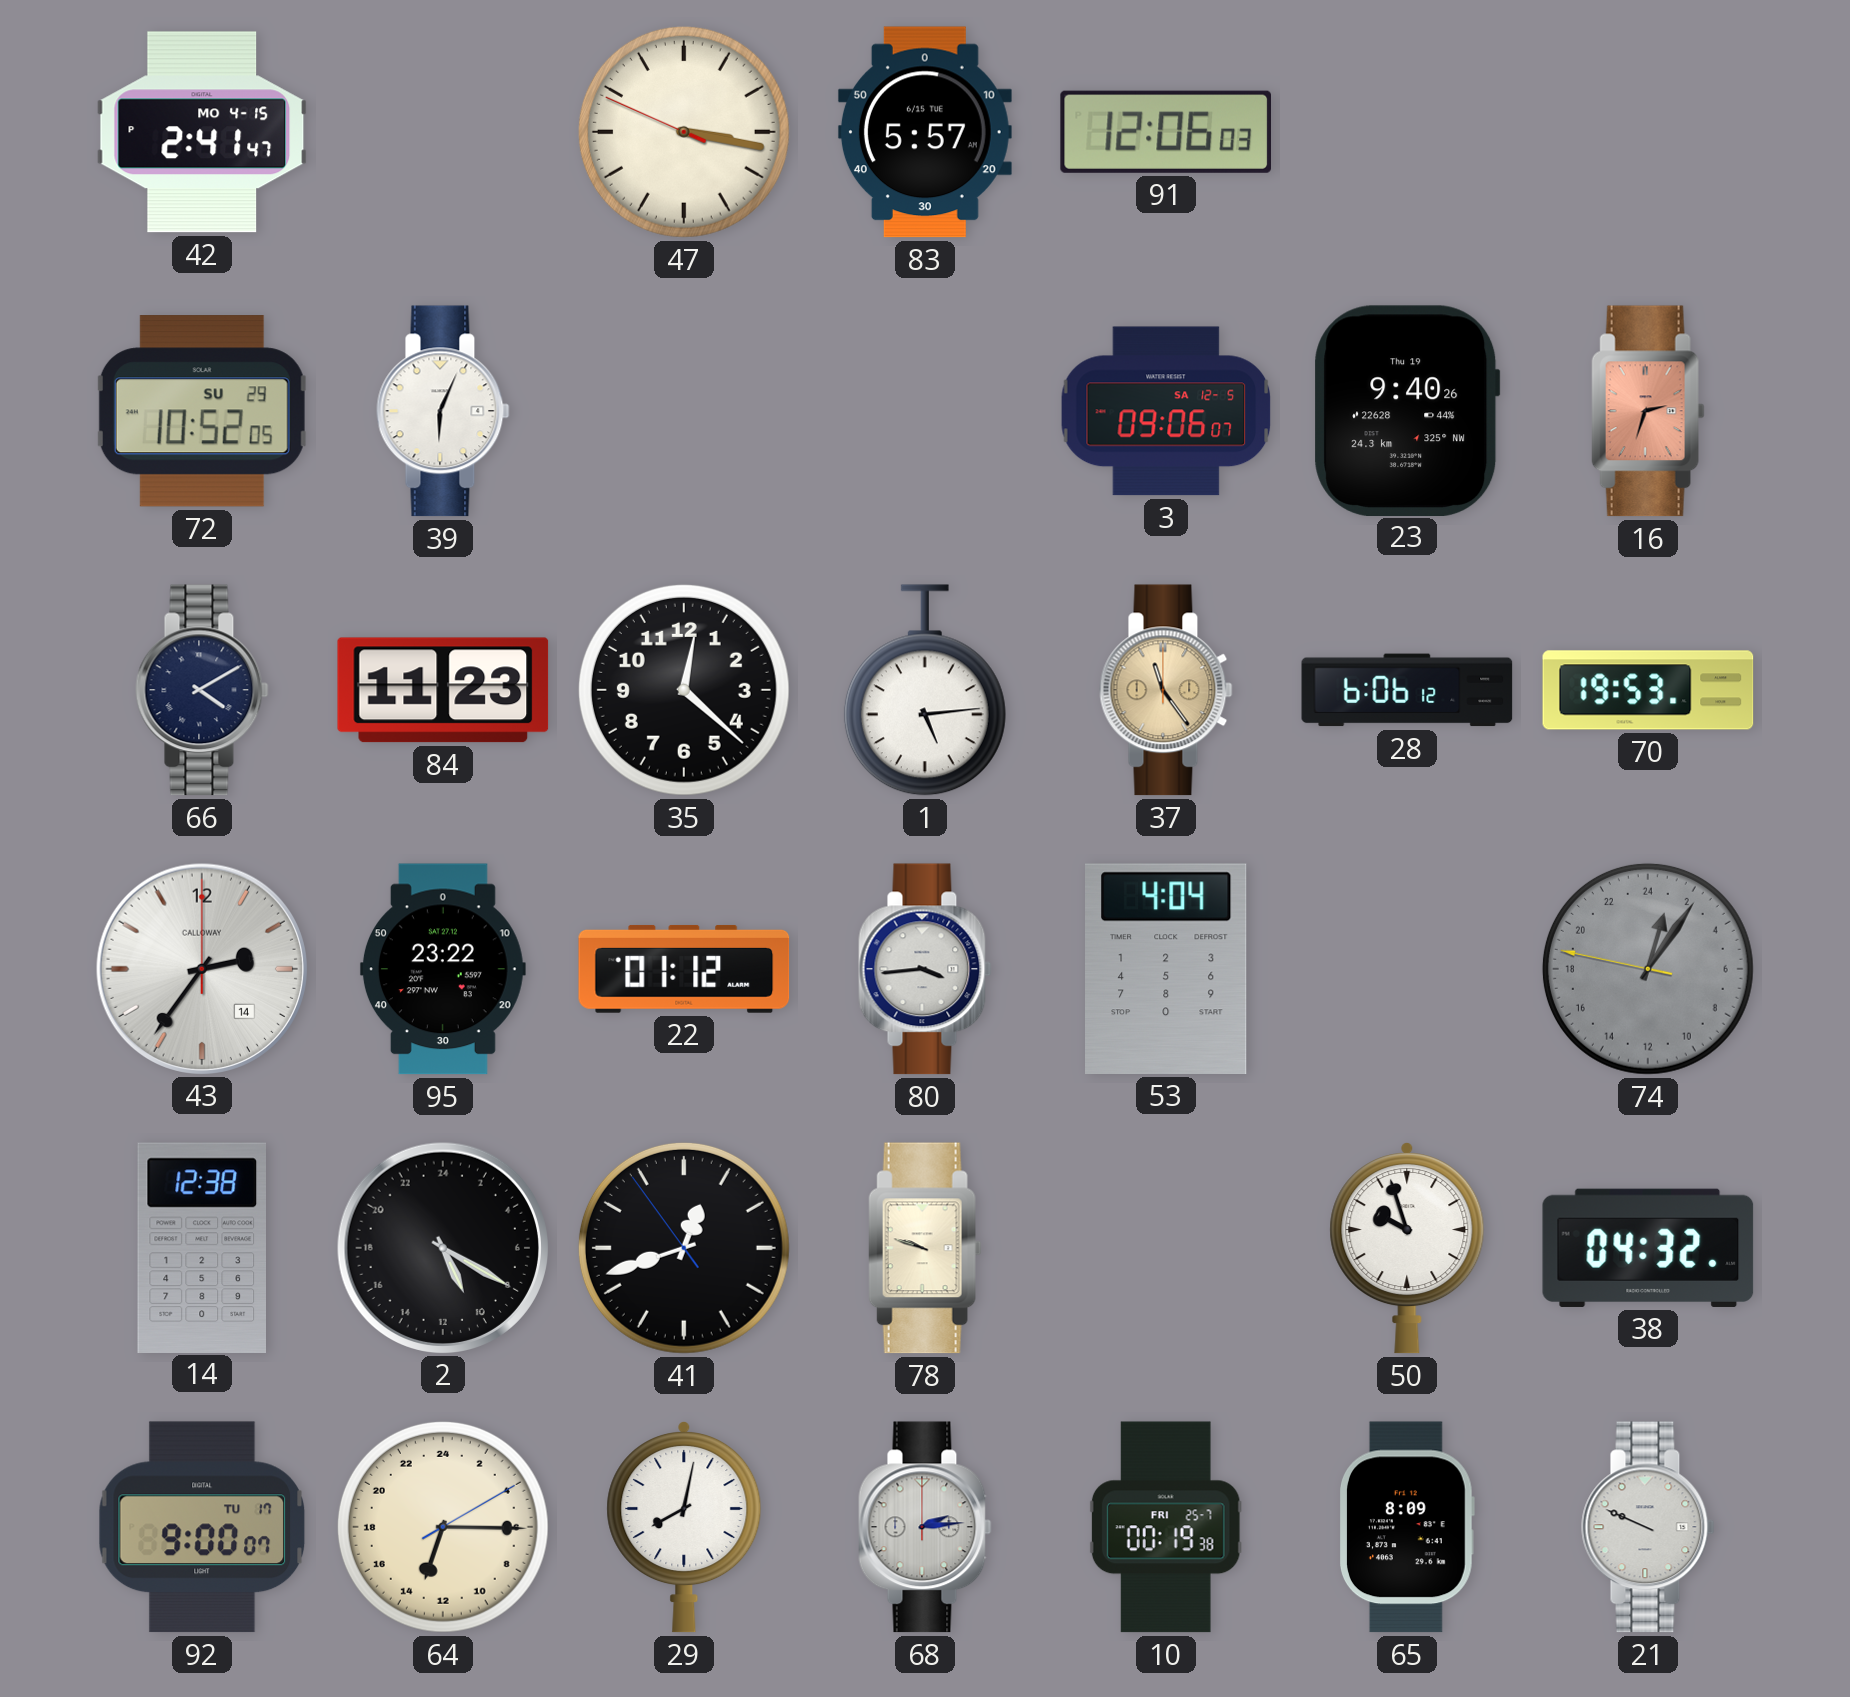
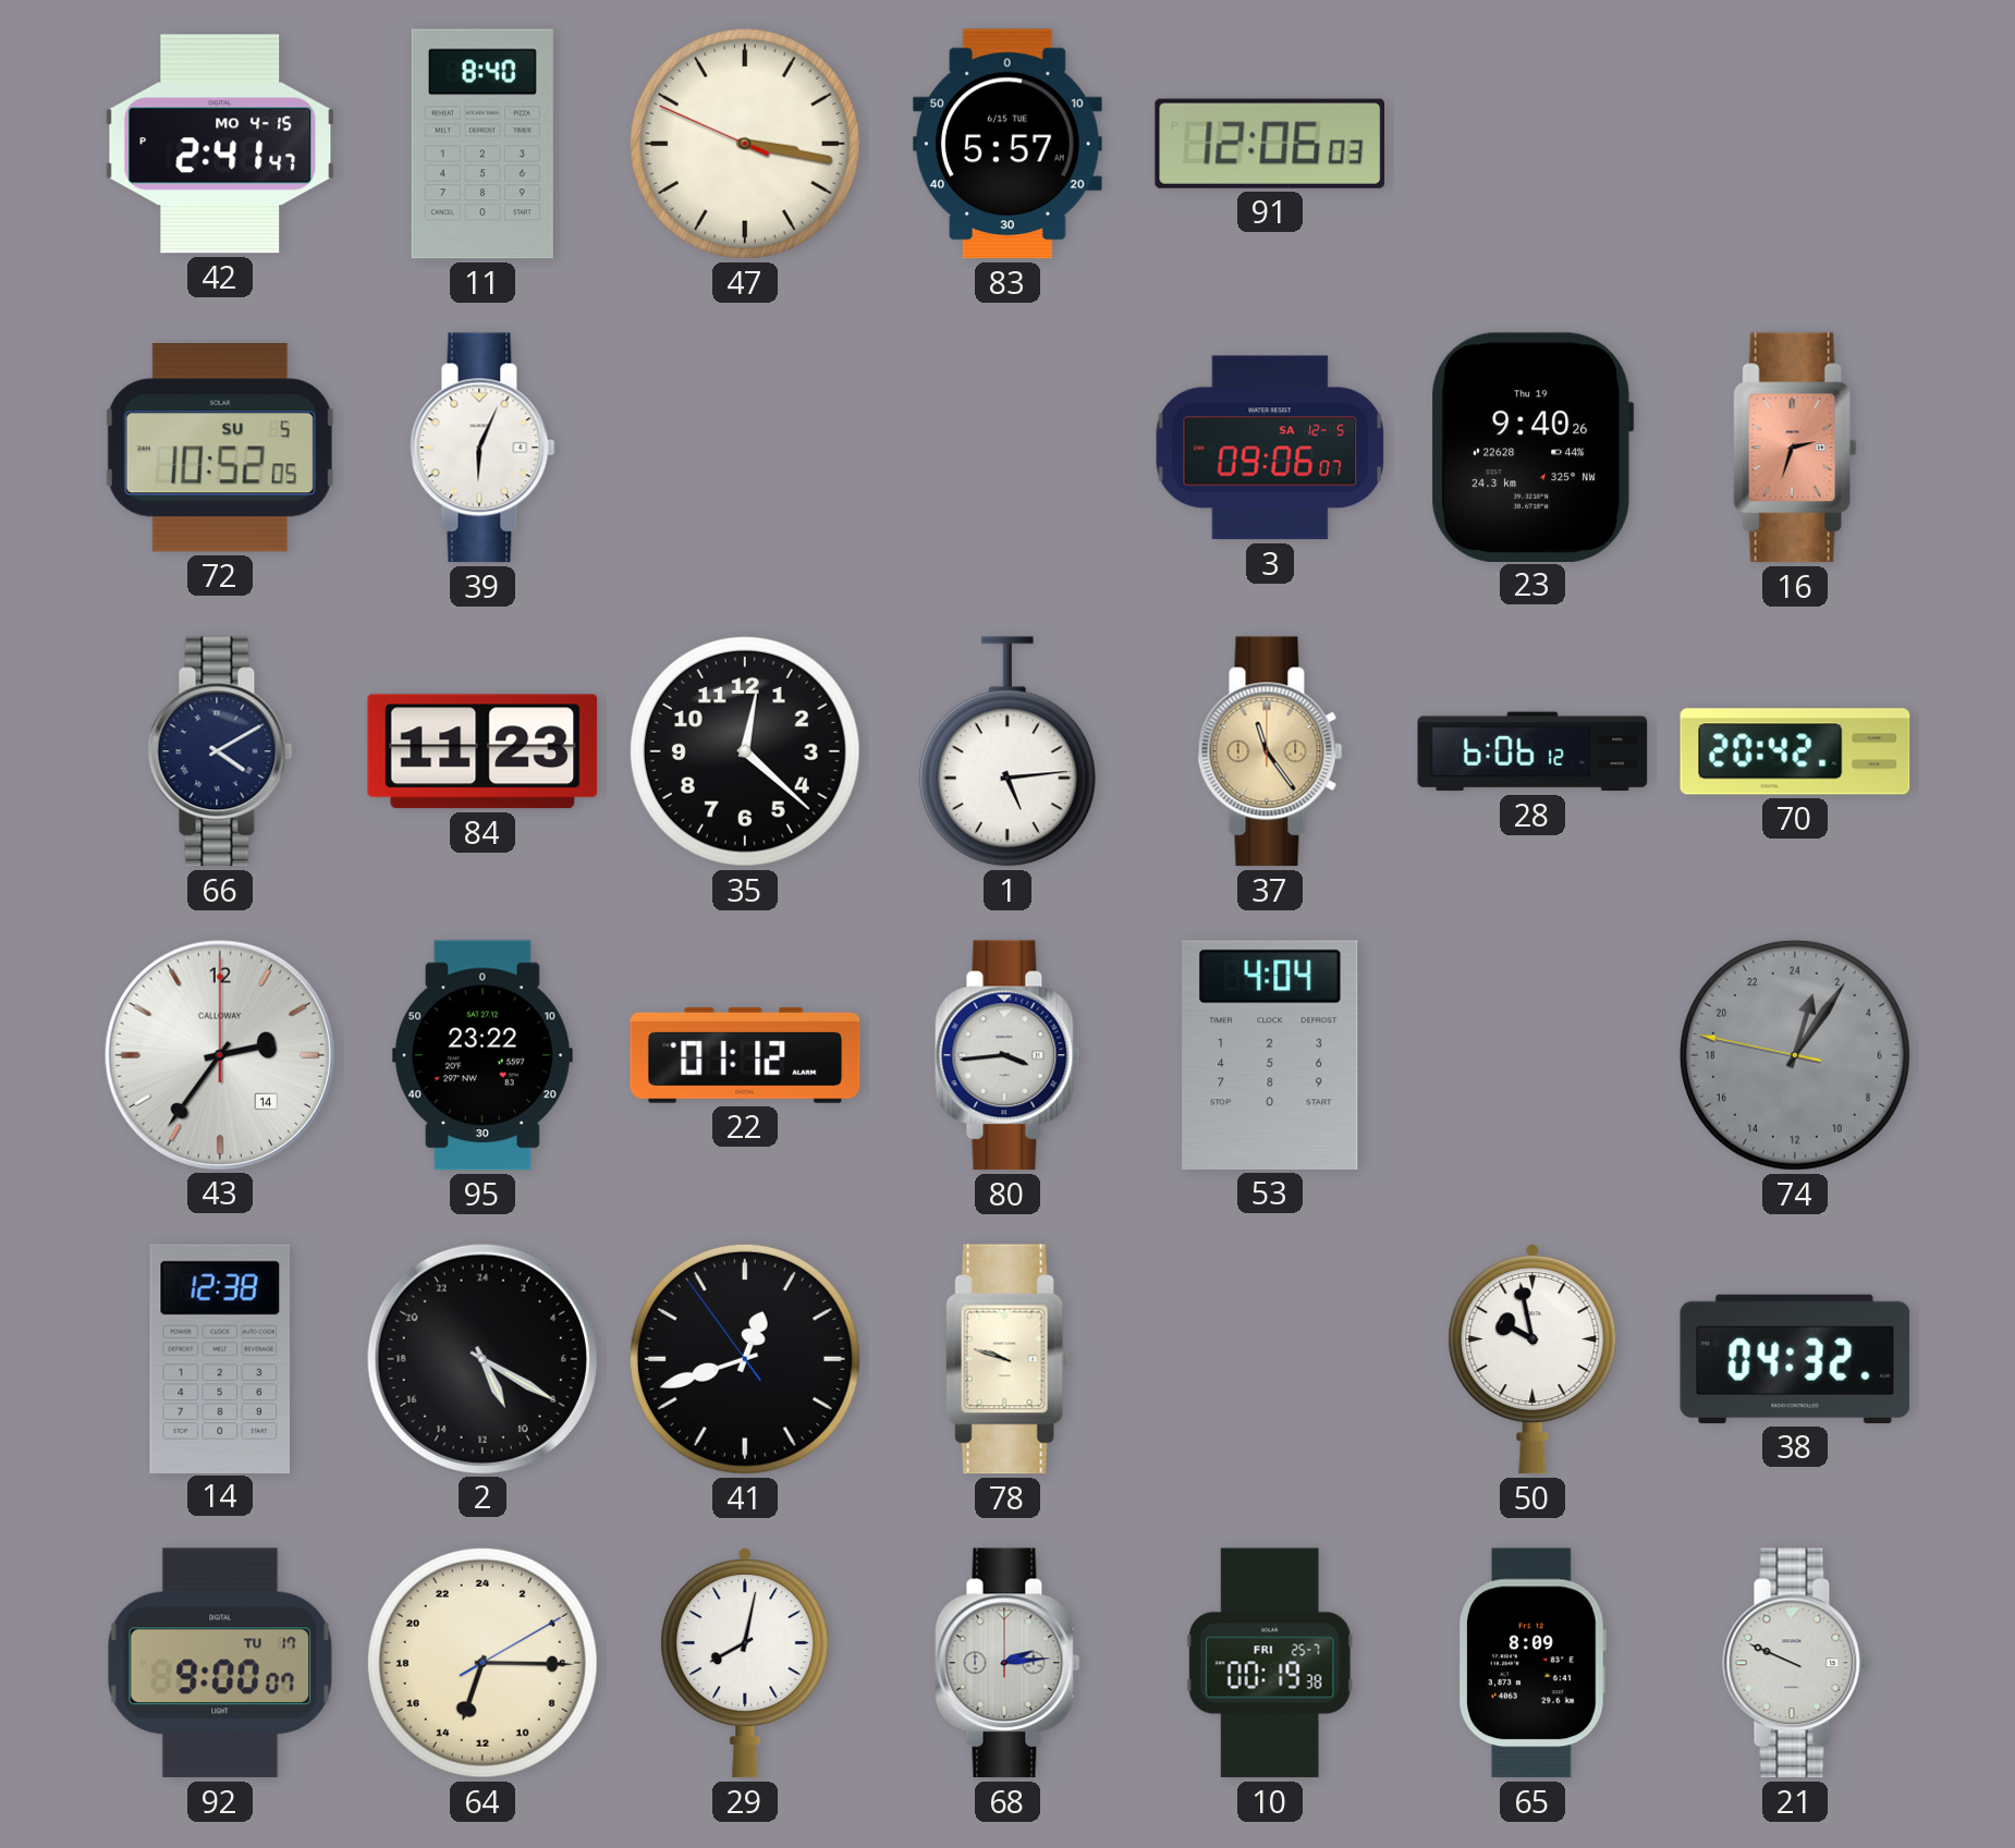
11: none -> 8:40 (483, 144)
72 date: SU 29 -> SU 5 (220, 448)
70: 19:53 -> 20:42 (1795, 751)
50: 9:57 -> 9:58 (1532, 1360)
